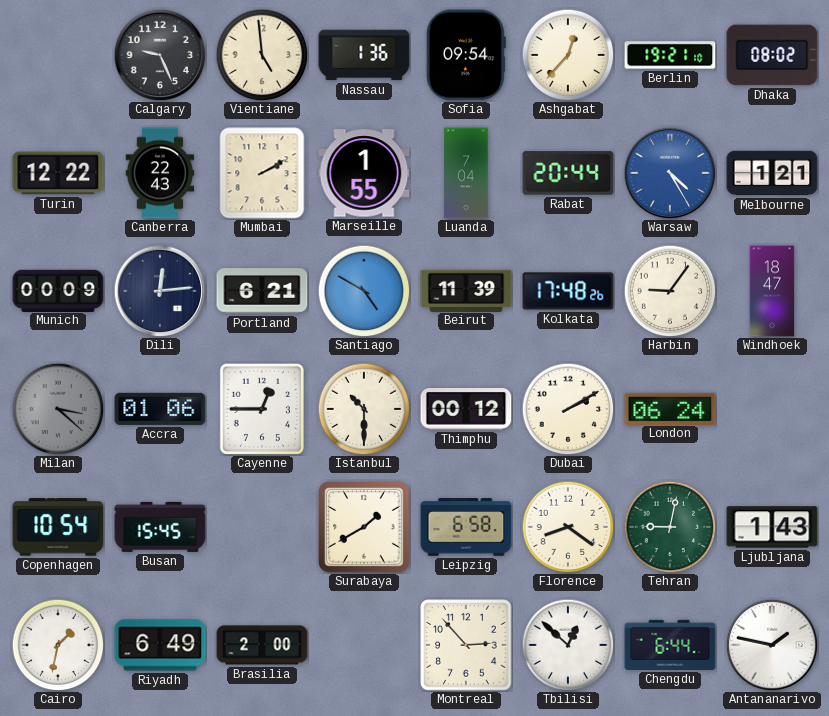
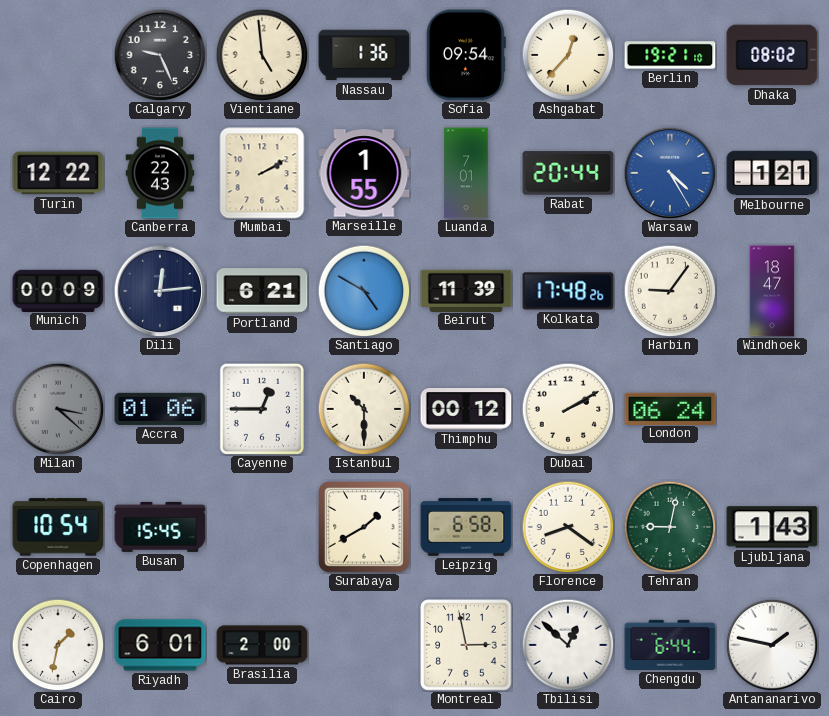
Luanda: 7:04 -> 7:01 (466, 173)
Riyadh: 6:49 -> 6:01 (160, 645)
Montreal: 2:53 -> 2:58 (466, 645)
